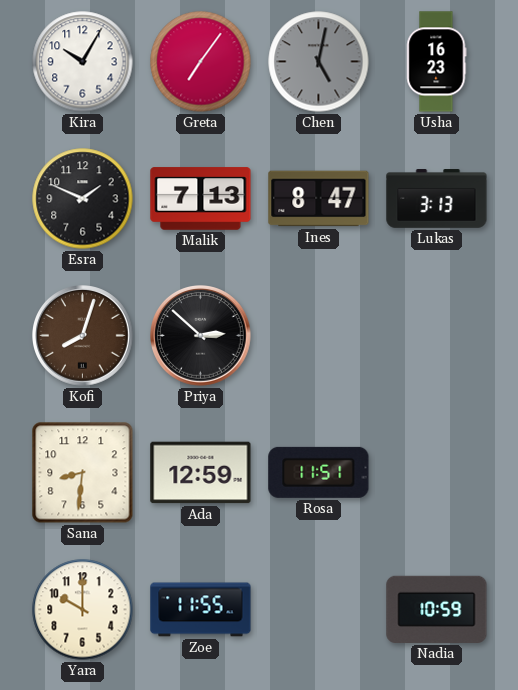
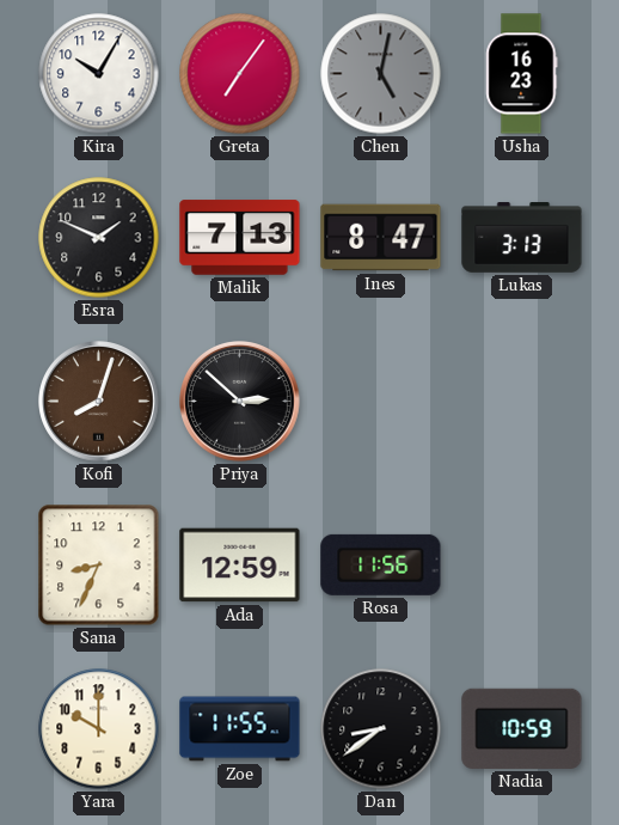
Sana: 8:31 -> 8:34 (99, 566)
Rosa: 11:51 -> 11:56 (381, 564)
Dan: none -> 8:39 (381, 729)
